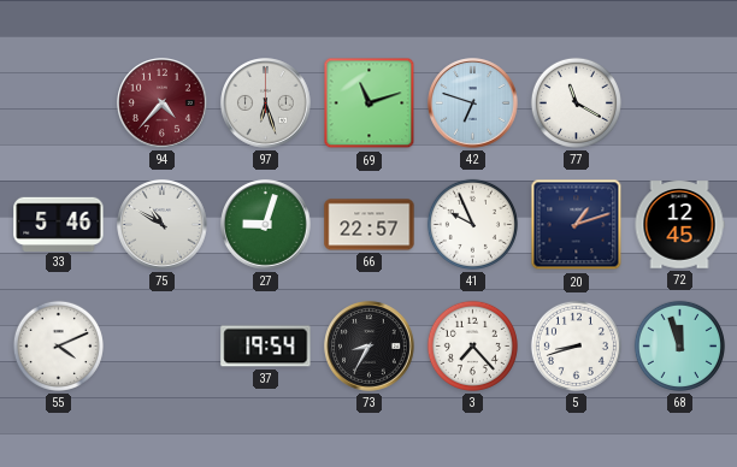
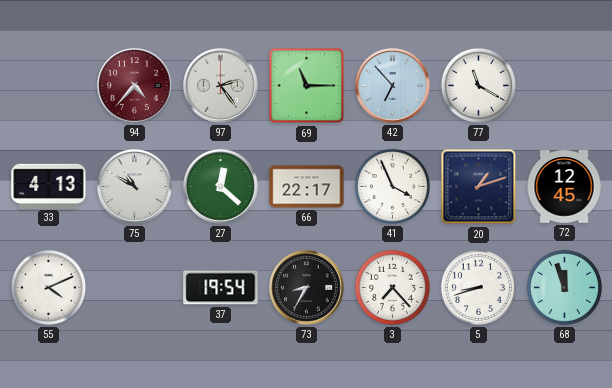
97: 6:27 -> 2:24 (221, 86)
69: 11:12 -> 11:15 (307, 86)
42: 6:48 -> 6:53 (393, 86)
33: 5:46 -> 4:13 (49, 186)
27: 9:03 -> 12:22 (221, 187)
66: 22:57 -> 22:17 (307, 187)
41: 9:56 -> 3:56 (392, 186)
